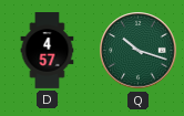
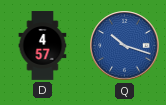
Q dial: green -> blue (125, 46)
